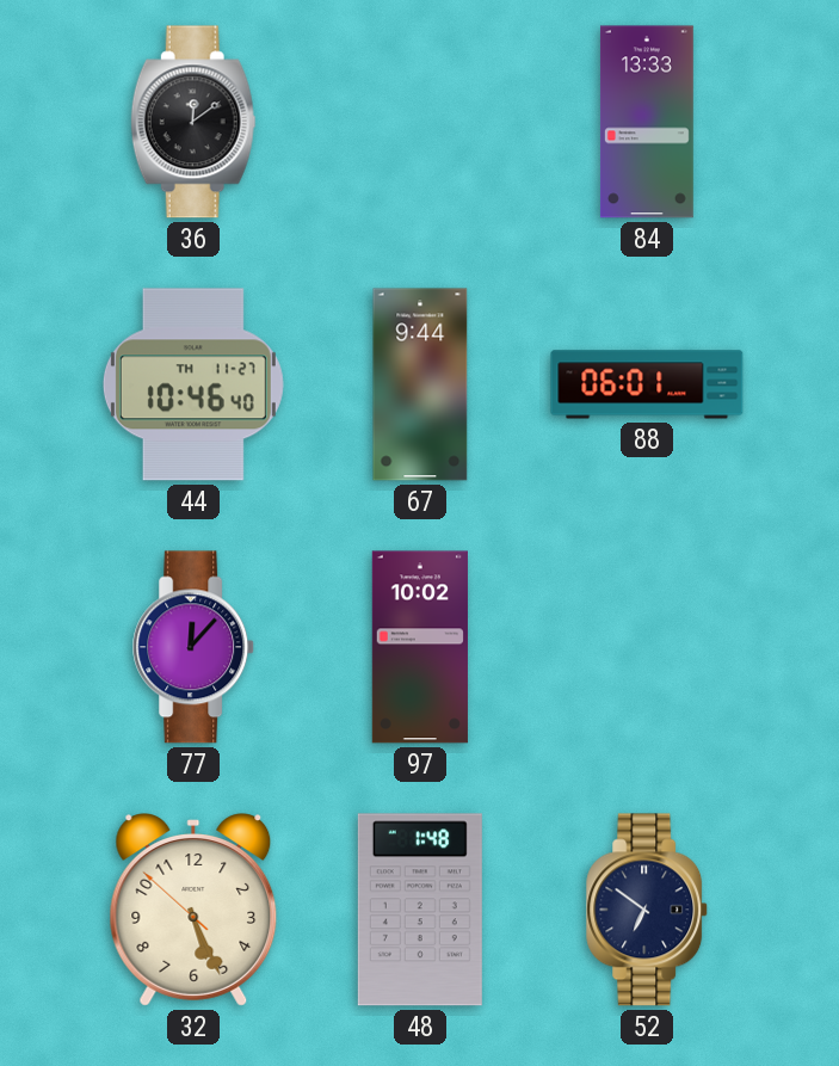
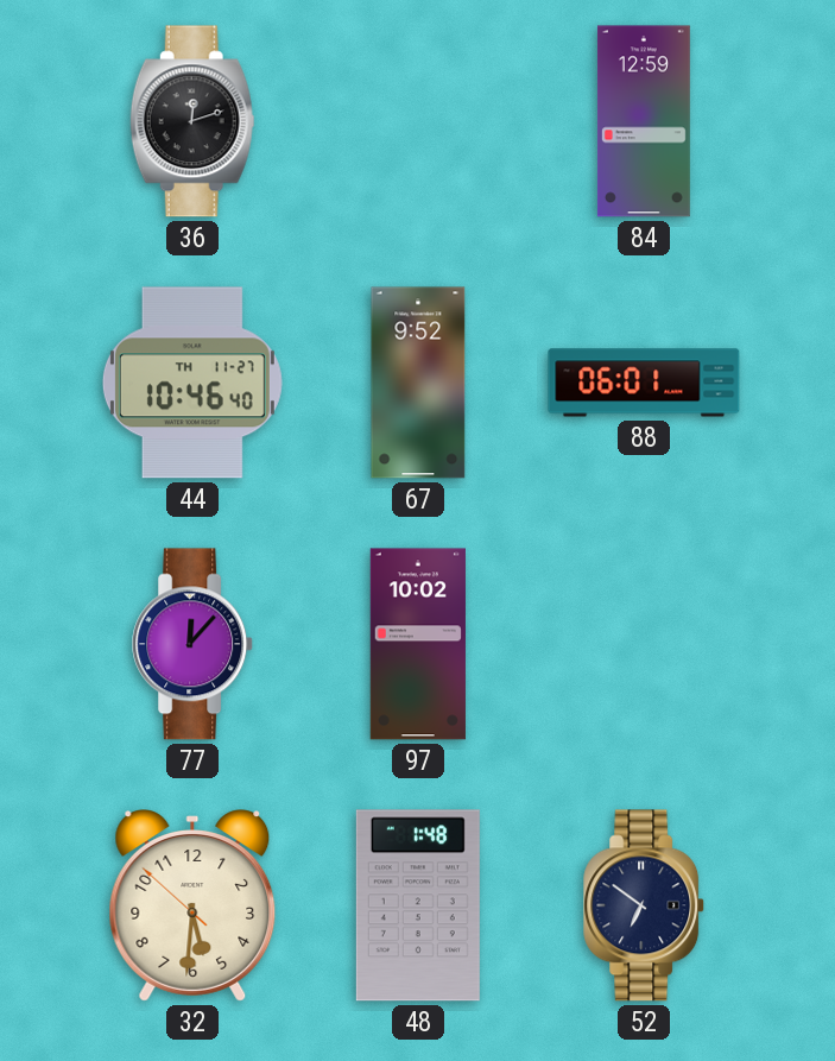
36: 12:09 -> 12:12 (192, 121)
84: 13:33 -> 12:59 (644, 121)
67: 9:44 -> 9:52 (418, 383)
32: 5:25 -> 5:30 (192, 905)
